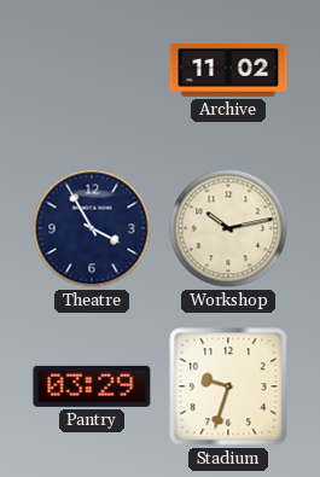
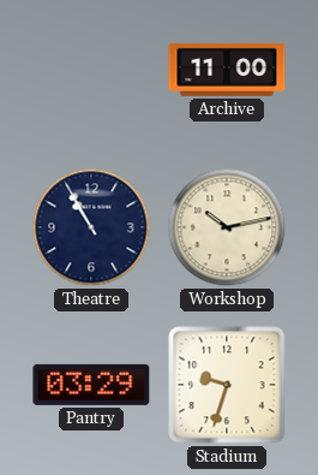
Archive: 11:02 -> 11:00 (227, 70)
Theatre: 3:55 -> 10:55 (91, 227)
